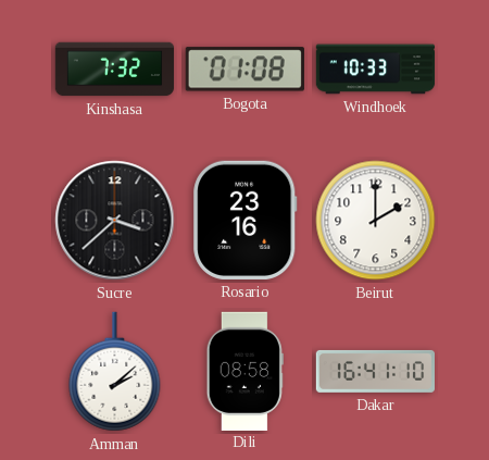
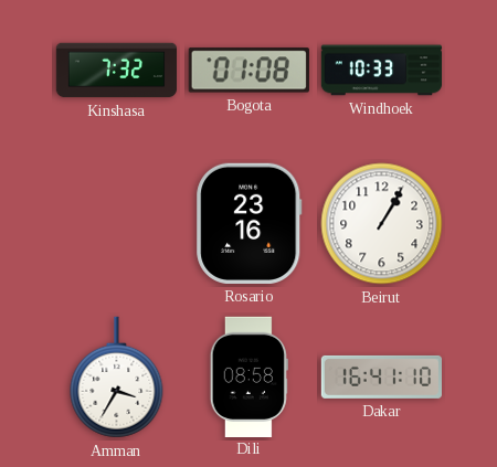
Sucre: 3:38 -> none (115, 221)
Beirut: 2:00 -> 1:05 (382, 224)
Amman: 2:08 -> 3:35 (117, 378)
